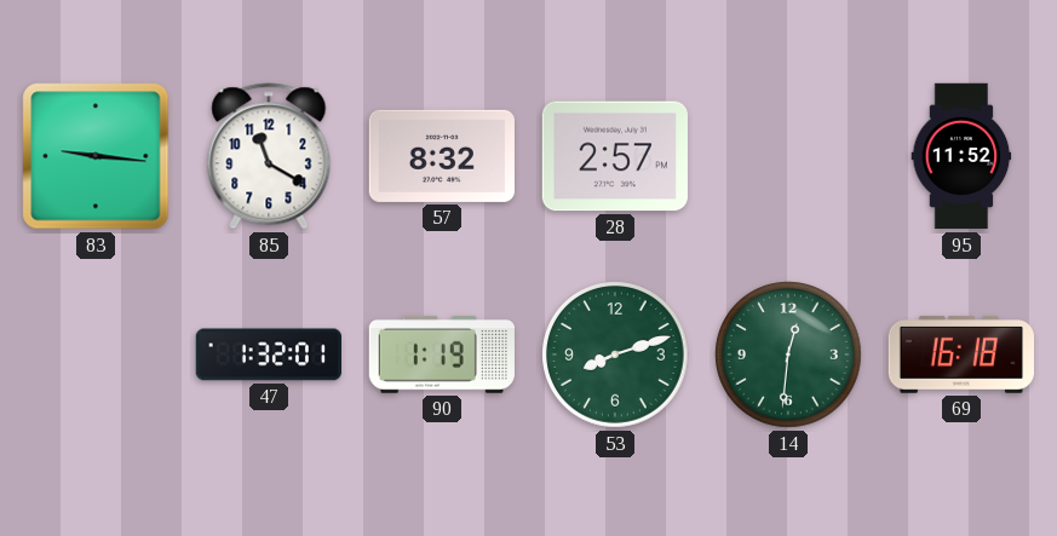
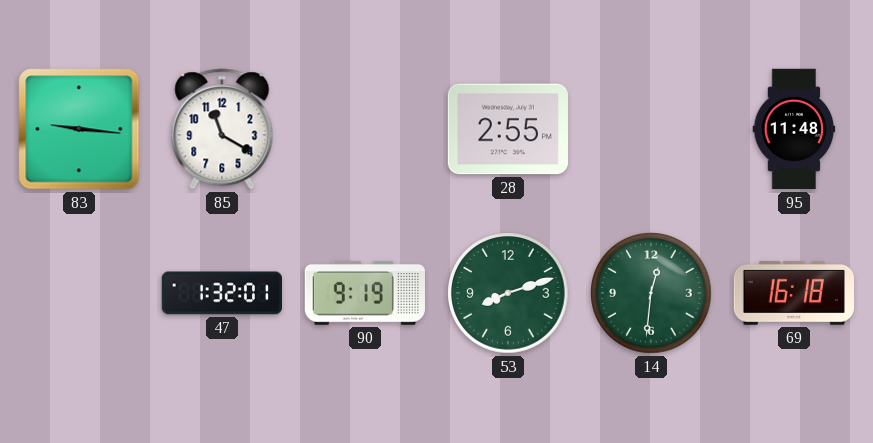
57: 8:32 -> none (442, 156)
28: 2:57 -> 2:55 (508, 129)
95: 11:52 -> 11:48 (794, 129)
90: 1:19 -> 9:19 (365, 293)
